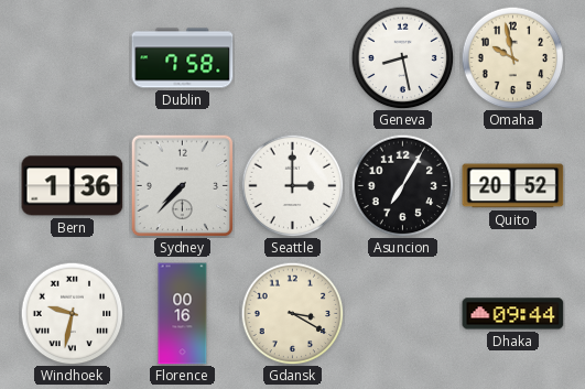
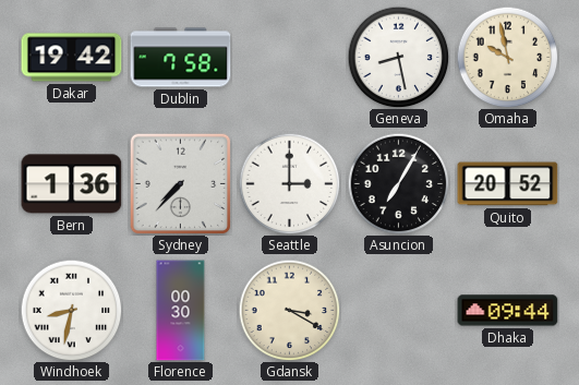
Dakar: none -> 19:42 (72, 58)
Windhoek: 9:32 -> 8:32 (71, 310)
Florence: 00:16 -> 00:30 (181, 311)
